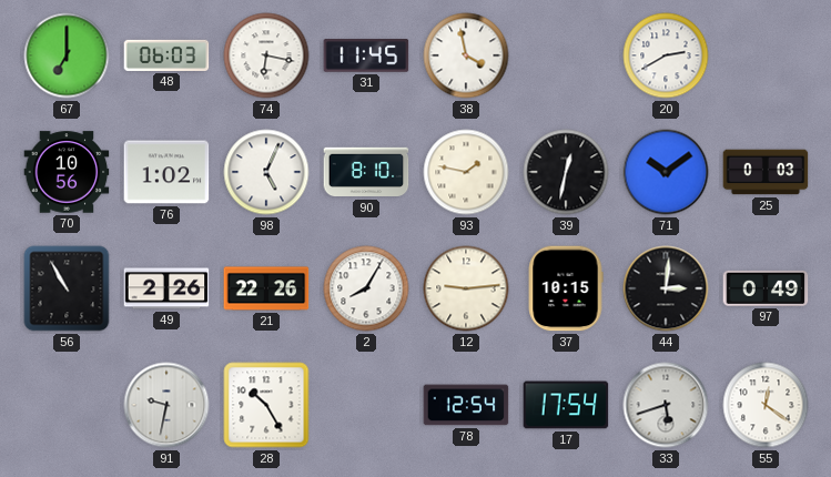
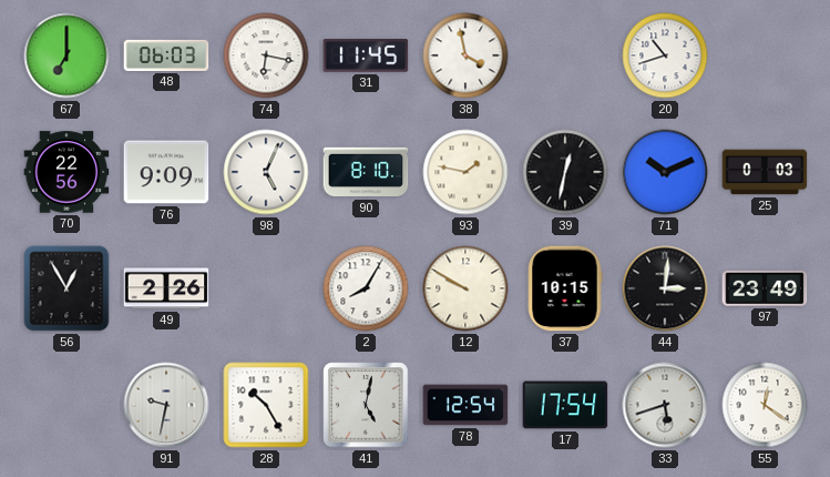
20: 2:40 -> 10:42 (665, 55)
70: 10:56 -> 22:56 (66, 172)
76: 1:02 -> 9:09 (166, 172)
71: 10:09 -> 10:11 (665, 172)
56: 10:55 -> 12:55 (66, 288)
21: 22:26 -> none (266, 288)
12: 9:14 -> 9:50 (465, 288)
97: 0:49 -> 23:49 (765, 288)
41: none -> 5:02 (366, 405)
